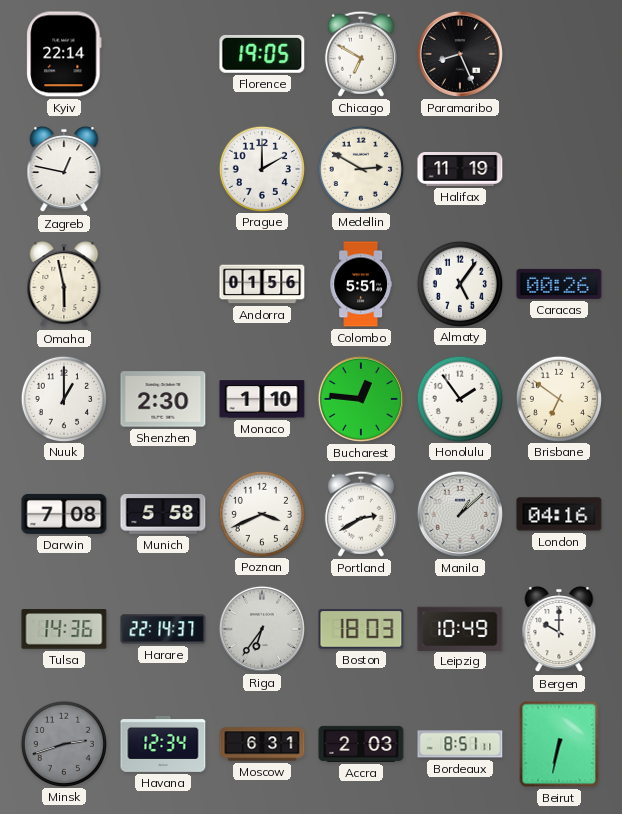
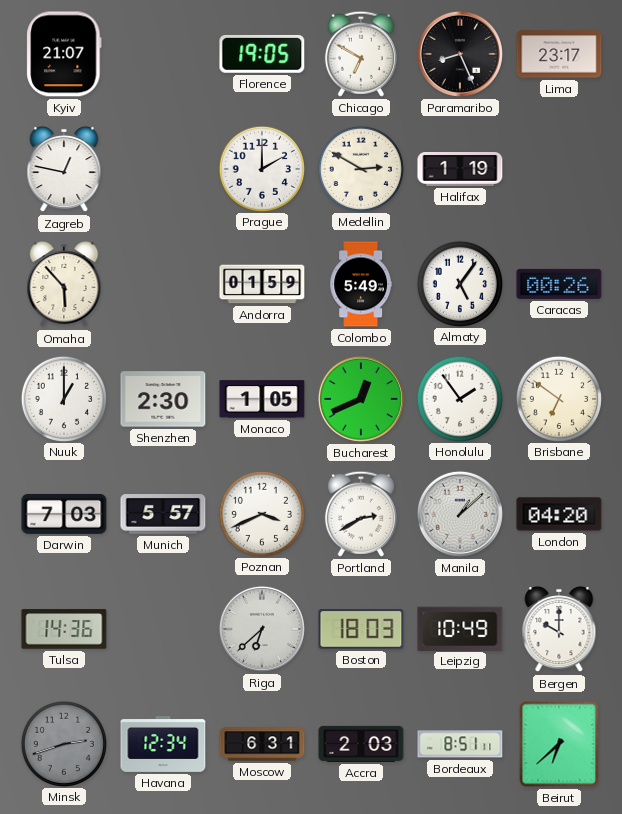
Kyiv: 22:14 -> 21:07 (64, 54)
Lima: none -> 23:17 (559, 54)
Halifax: 11:19 -> 1:19 (460, 170)
Omaha: 5:58 -> 5:53 (64, 284)
Andorra: 01:56 -> 01:59 (262, 284)
Colombo: 5:51 -> 5:49 (360, 284)
Monaco: 1:10 -> 1:05 (262, 399)
Bucharest: 12:46 -> 12:41 (361, 399)
Darwin: 7:08 -> 7:03 (64, 514)
Munich: 5:58 -> 5:57 (163, 515)
London: 04:16 -> 04:20 (559, 514)
Harare: 22:14 -> none (163, 629)
Riga: 6:36 -> 6:38 (262, 629)
Beirut: 6:32 -> 6:38 (559, 744)
